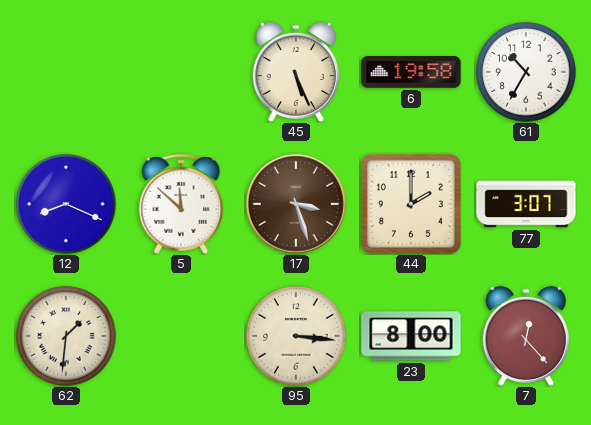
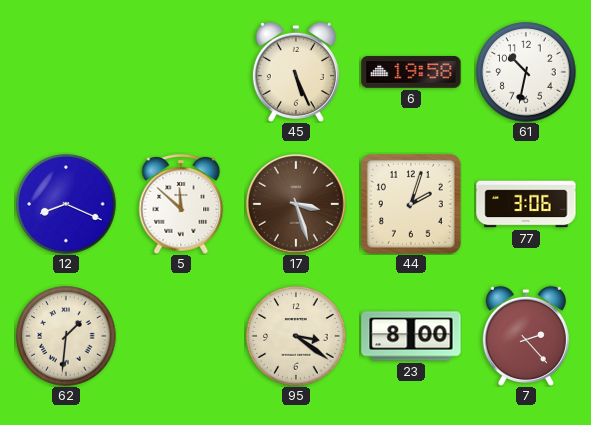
61: 10:35 -> 10:32 (526, 72)
44: 2:00 -> 2:03 (411, 204)
77: 3:07 -> 3:06 (526, 204)
95: 3:16 -> 3:21 (296, 336)
7: 12:23 -> 2:23 (526, 335)
